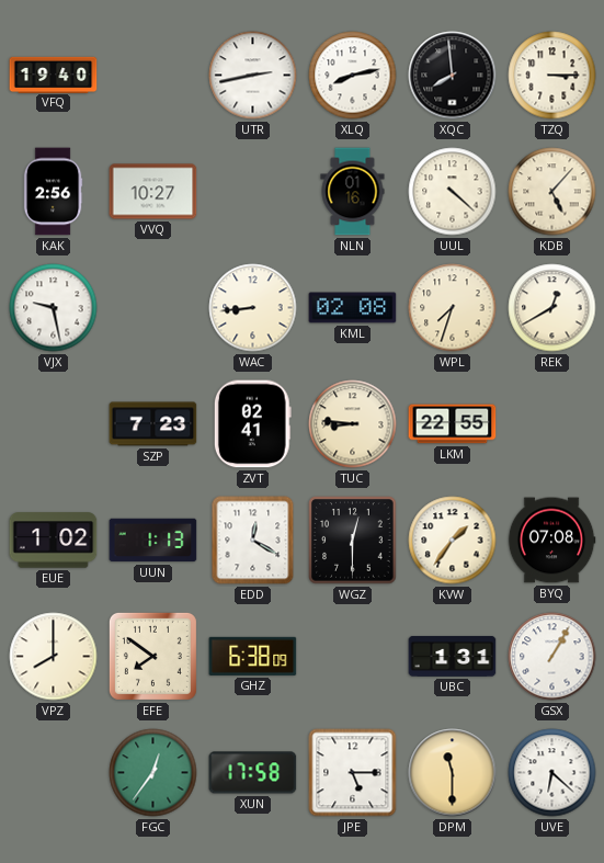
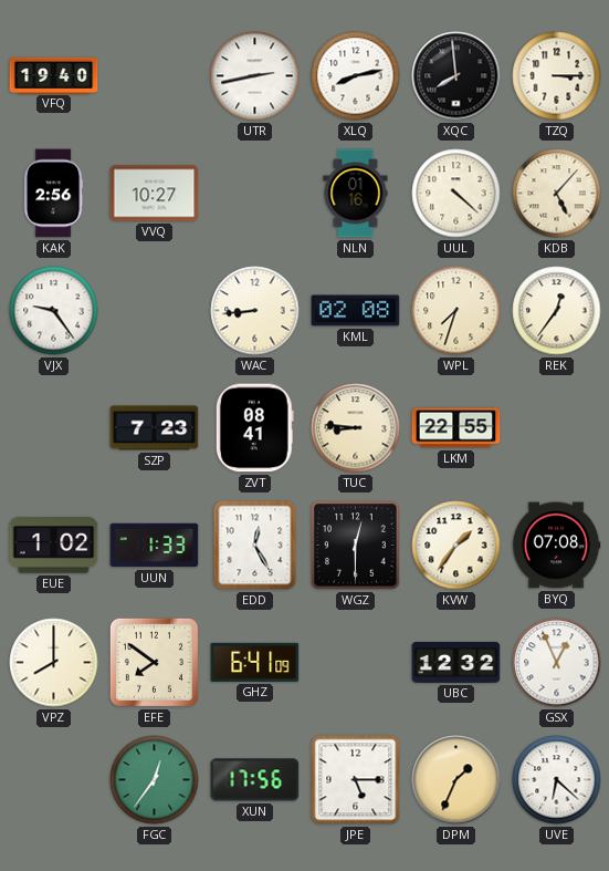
VJX: 9:28 -> 9:24 (54, 311)
REK: 12:40 -> 12:36 (557, 311)
ZVT: 02:41 -> 08:41 (254, 428)
UUN: 1:13 -> 1:33 (155, 546)
EDD: 12:20 -> 12:25 (255, 546)
GHZ: 6:38 -> 6:41 (255, 662)
UBC: 1:31 -> 12:32 (456, 662)
GSX: 1:05 -> 12:56 (557, 663)
XUN: 17:58 -> 17:56 (255, 780)
DPM: 11:30 -> 1:34 (456, 780)
